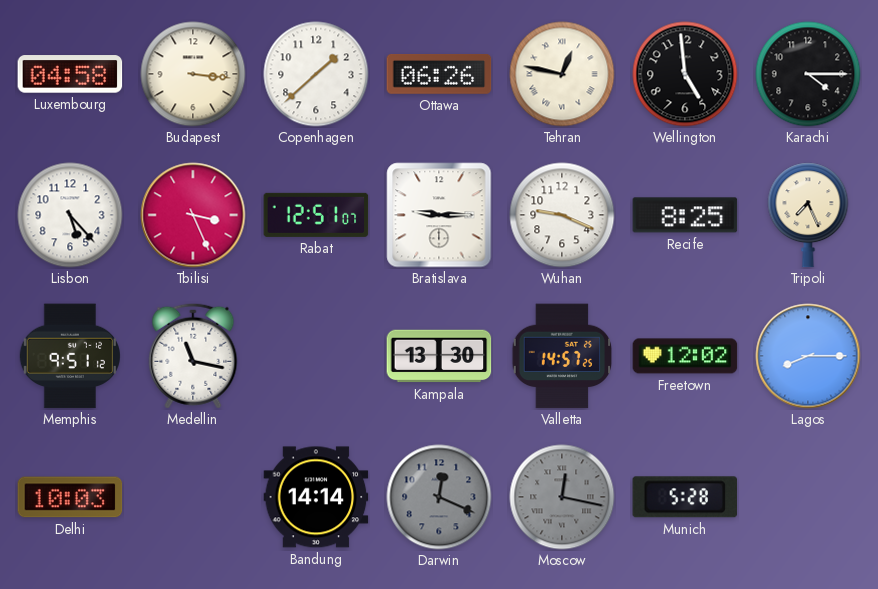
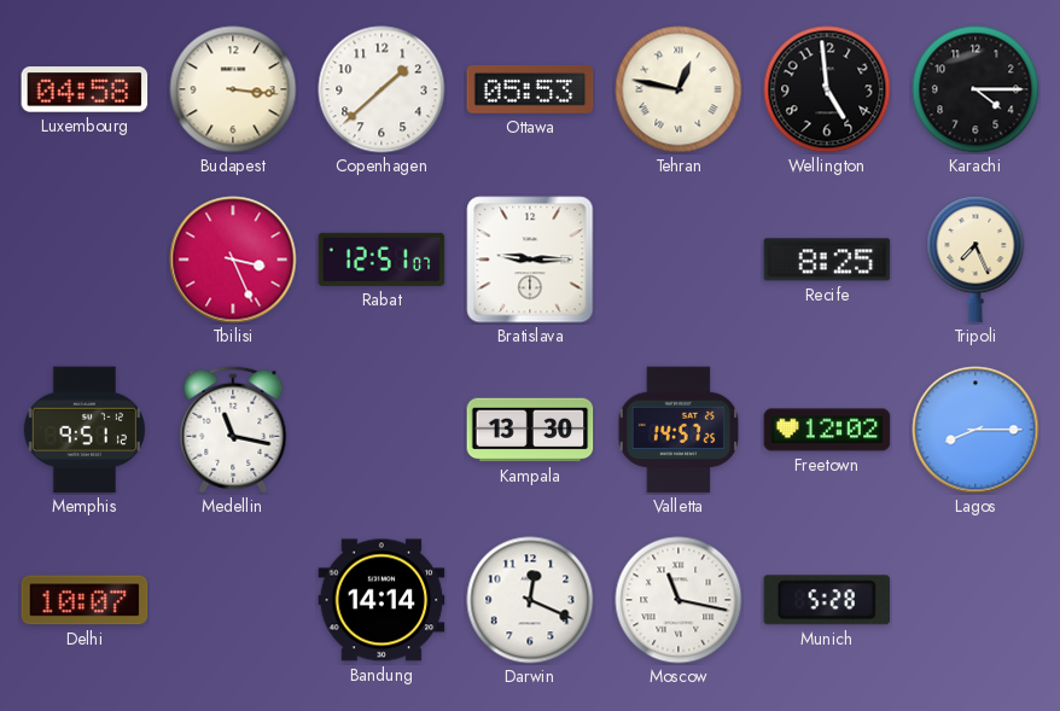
Ottawa: 06:26 -> 05:53 (530, 91)
Lisbon: 5:23 -> none (70, 215)
Wuhan: 9:19 -> none (562, 215)
Delhi: 10:03 -> 10:07 (85, 600)
Darwin dial: grey -> white (530, 600)
Moscow: 12:17 -> 11:17 (678, 600)
Moscow dial: grey -> white (678, 600)
